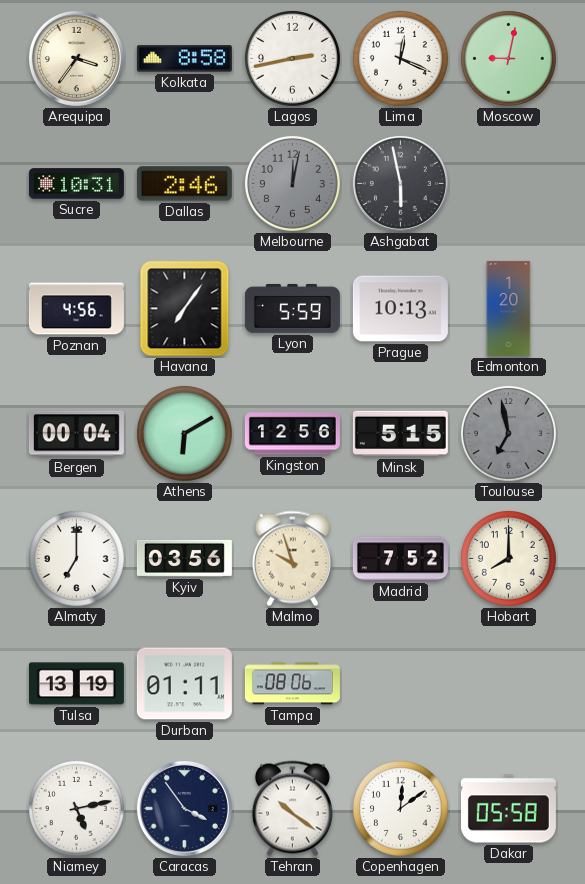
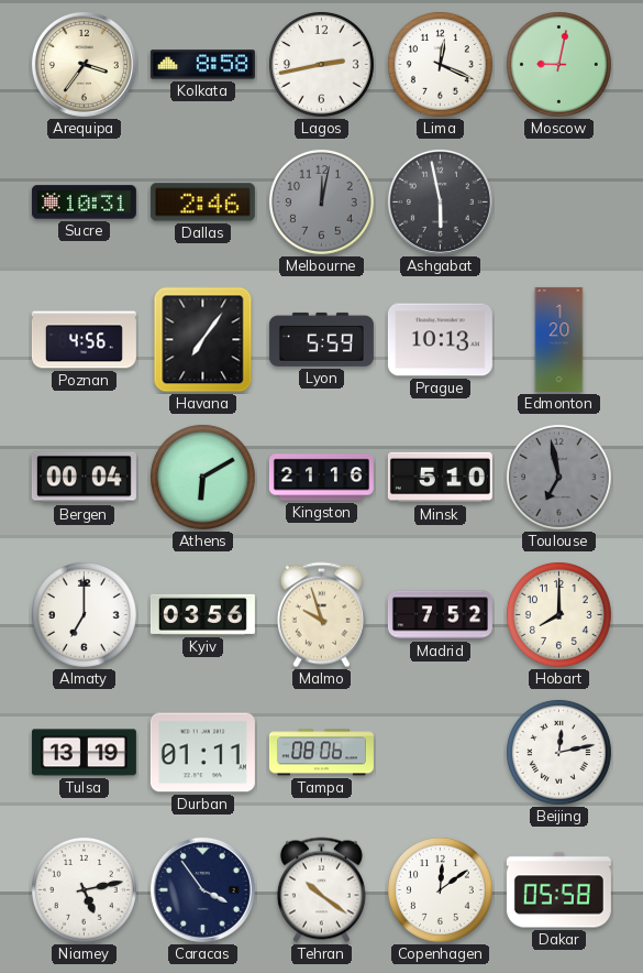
Kingston: 12:56 -> 21:16 (321, 478)
Minsk: 5:15 -> 5:10 (440, 478)
Beijing: none -> 12:13 (558, 752)
